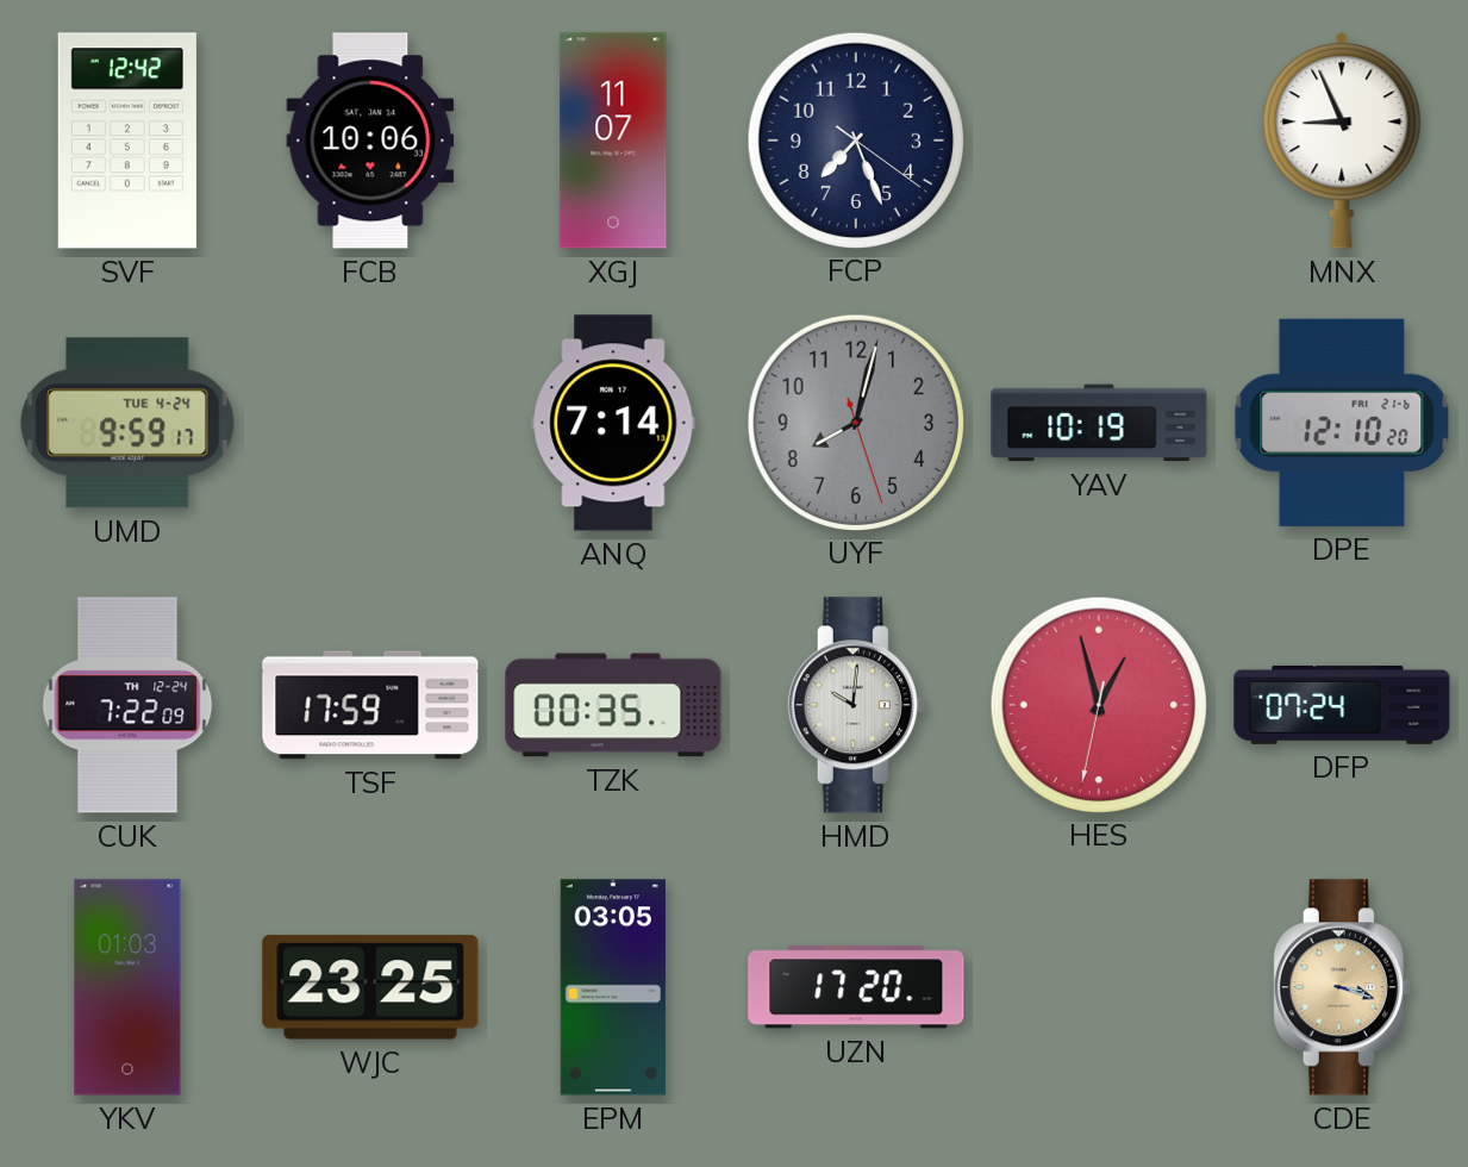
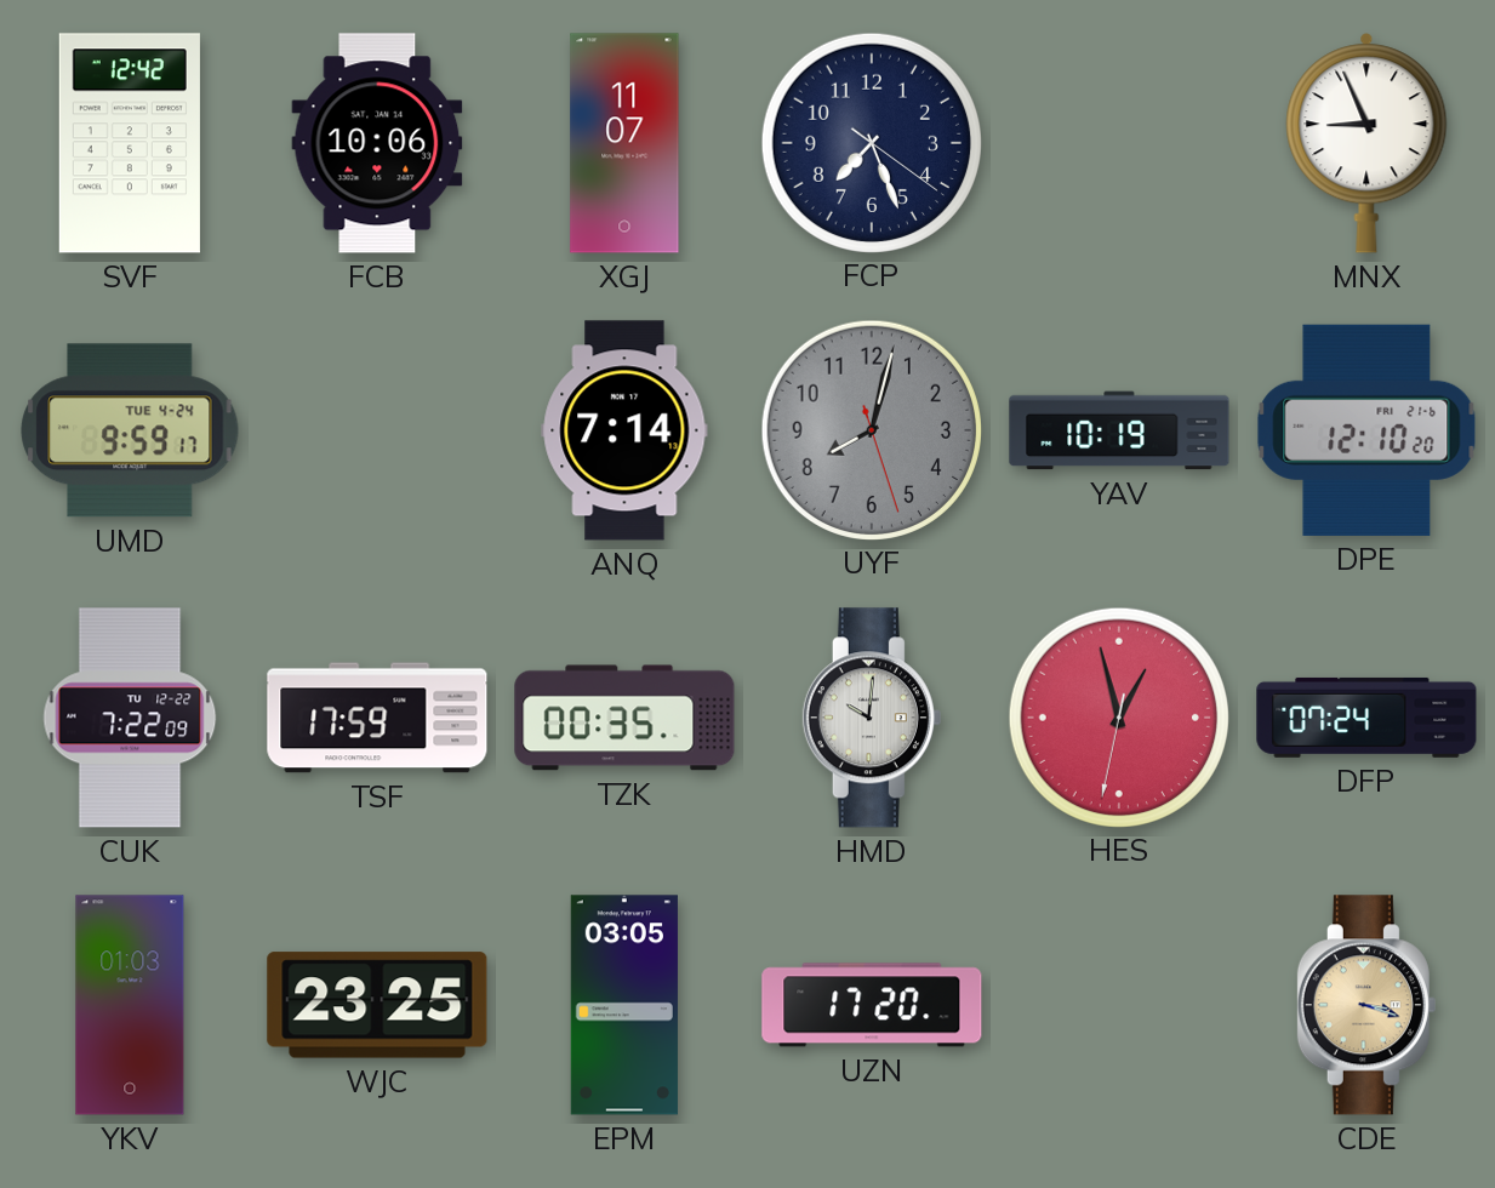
CUK date: TH 12-24 -> TU 12-22 (130, 718)
